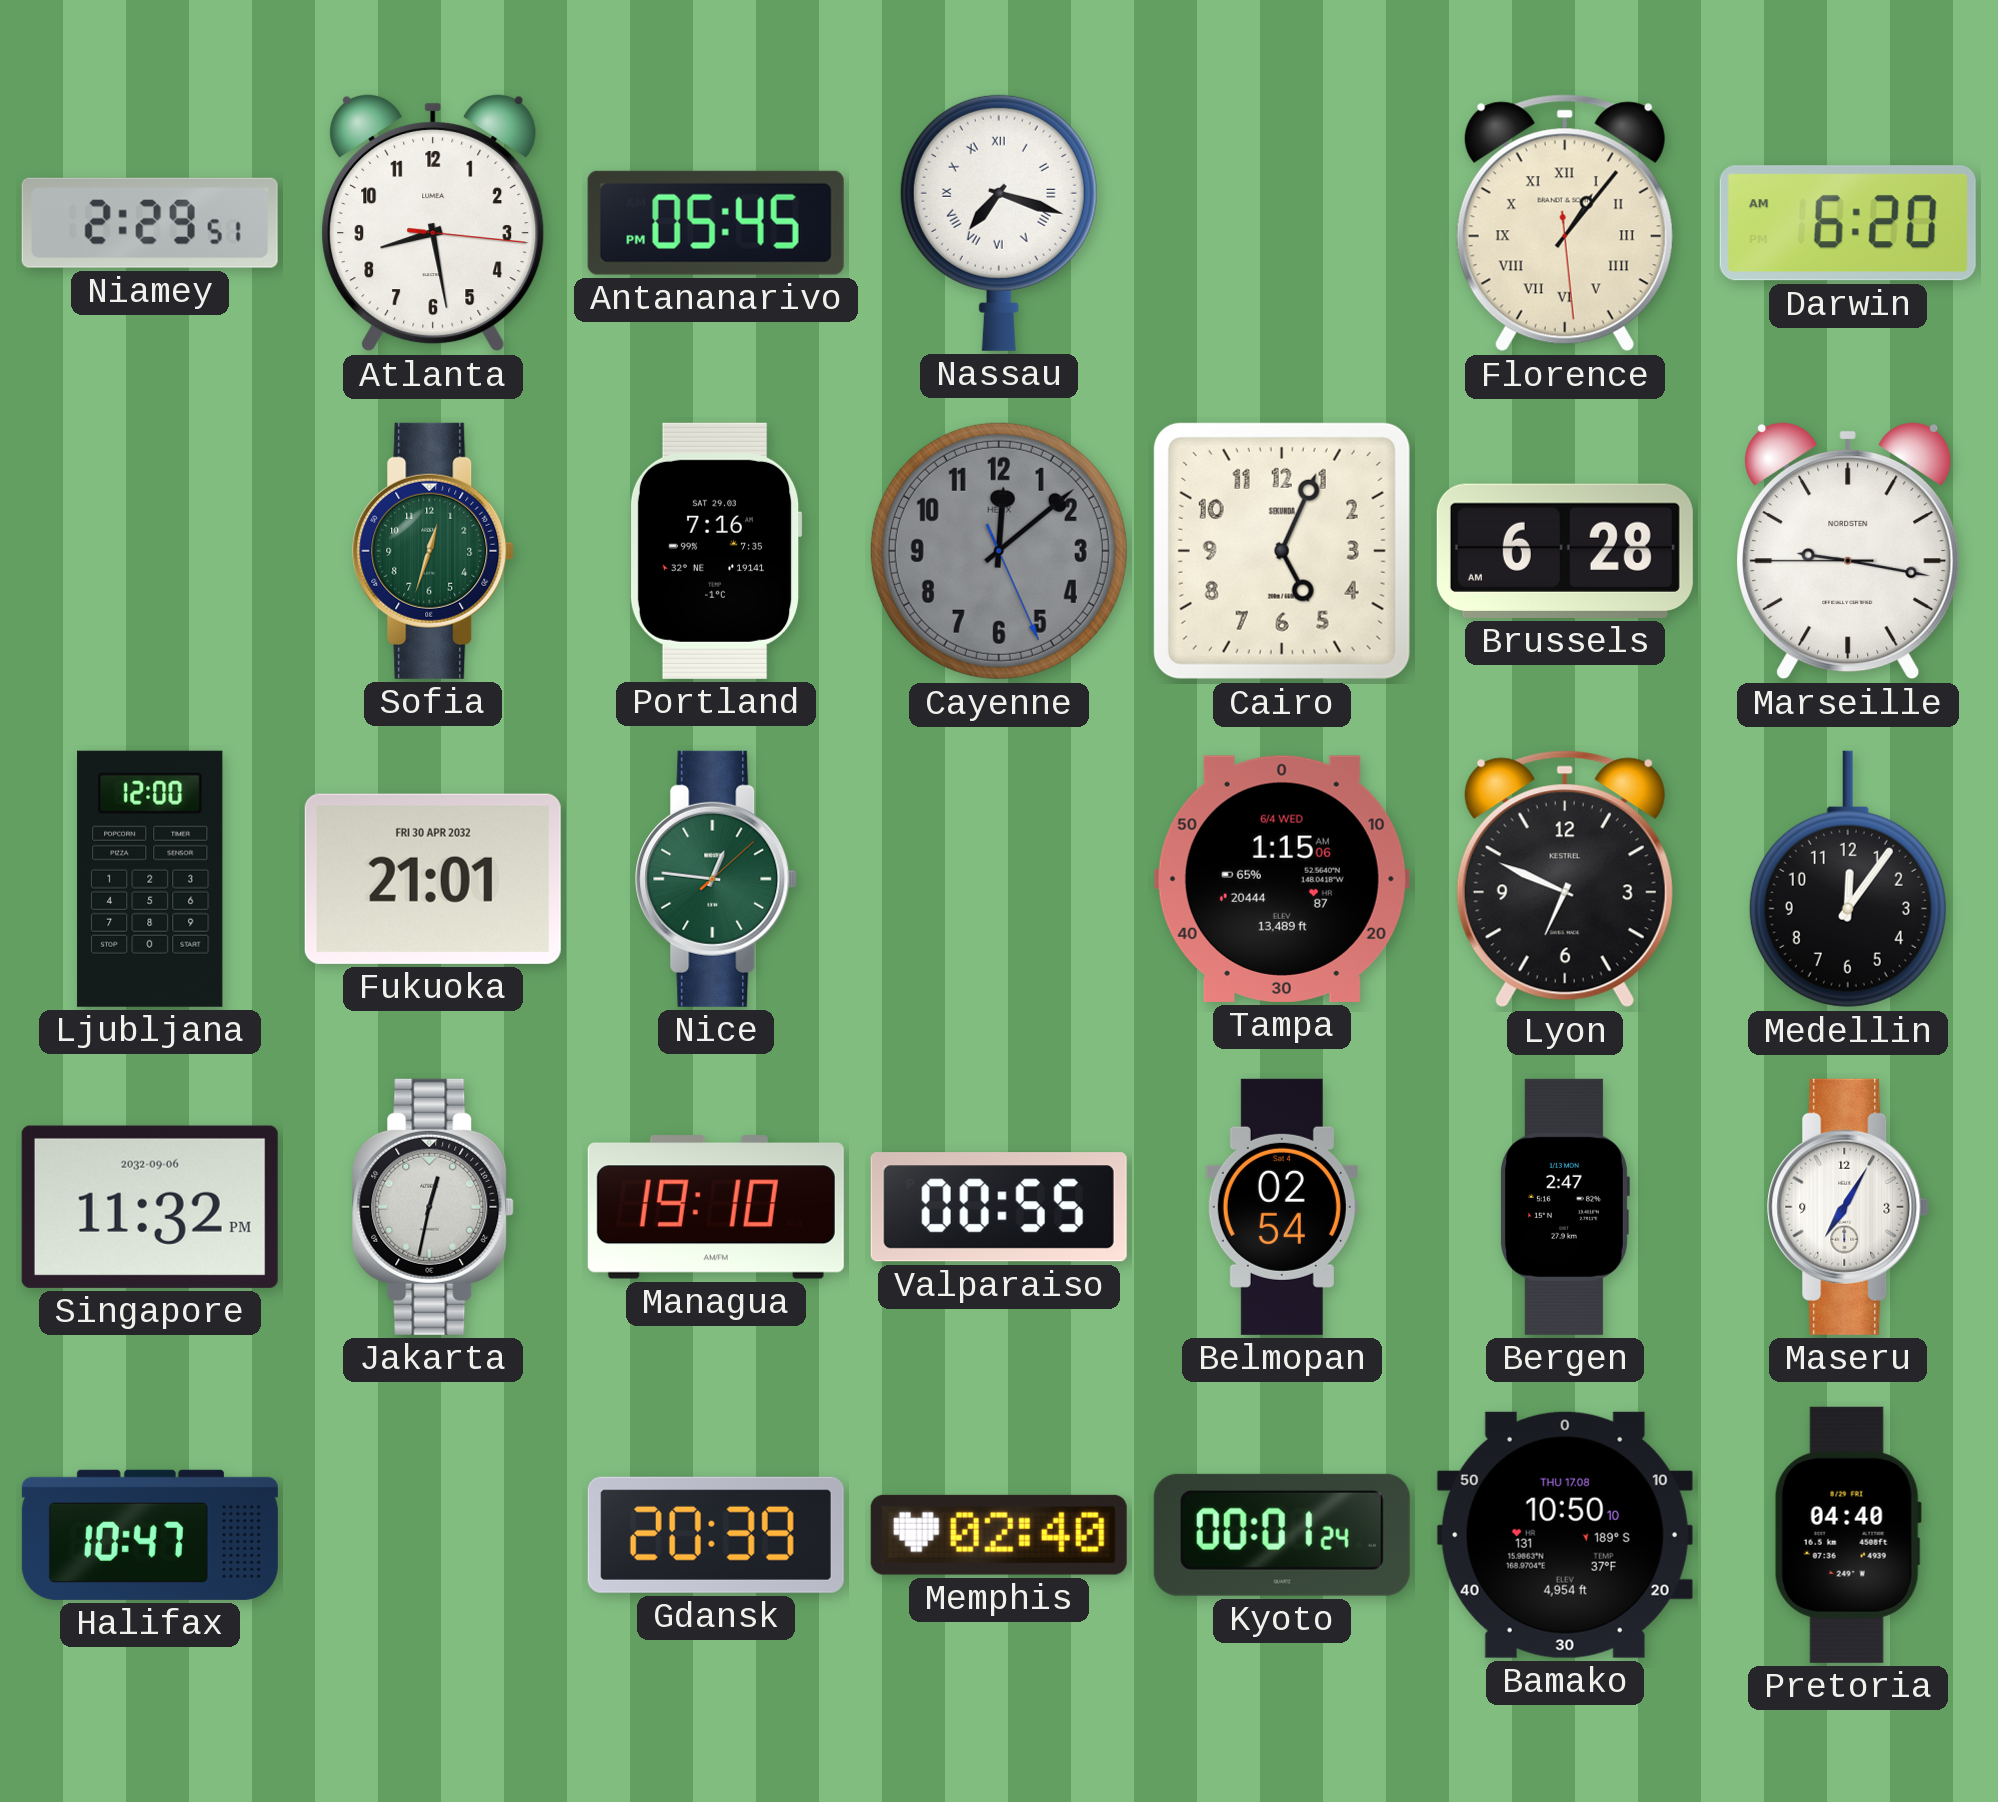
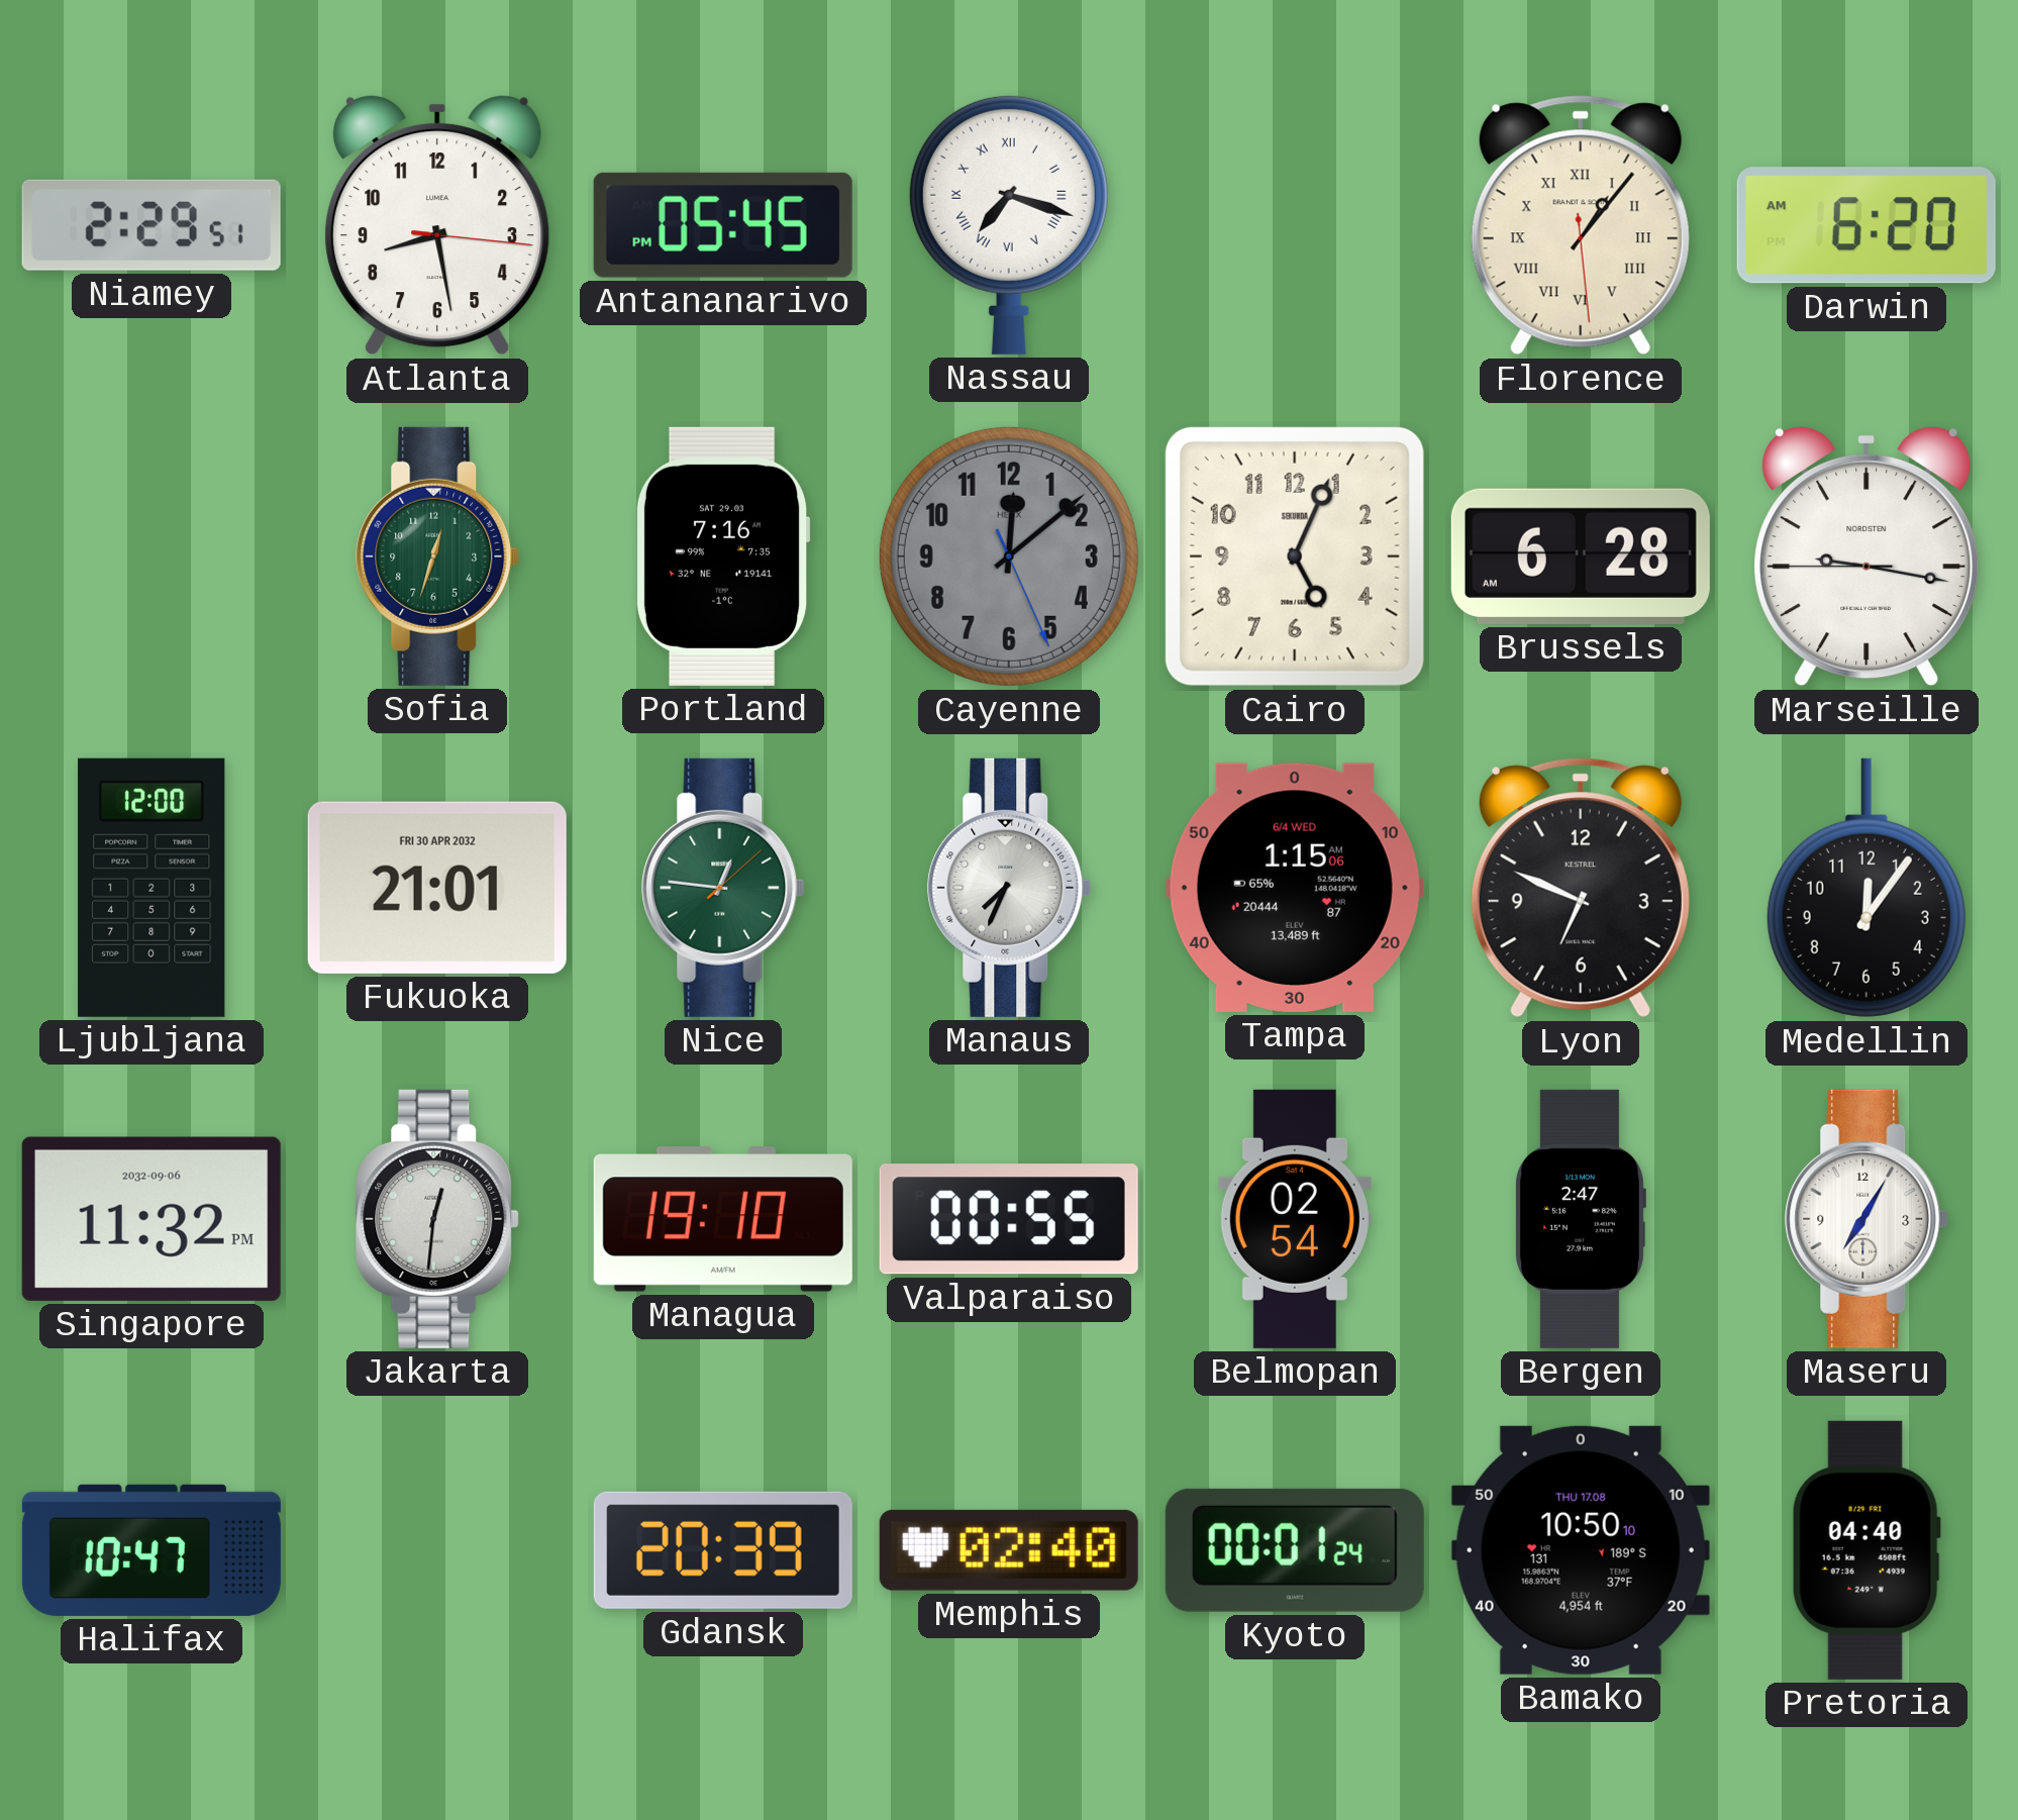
Manaus: none -> 7:34 (1009, 888)
Jakarta: 12:32 -> 12:31 (437, 1219)
